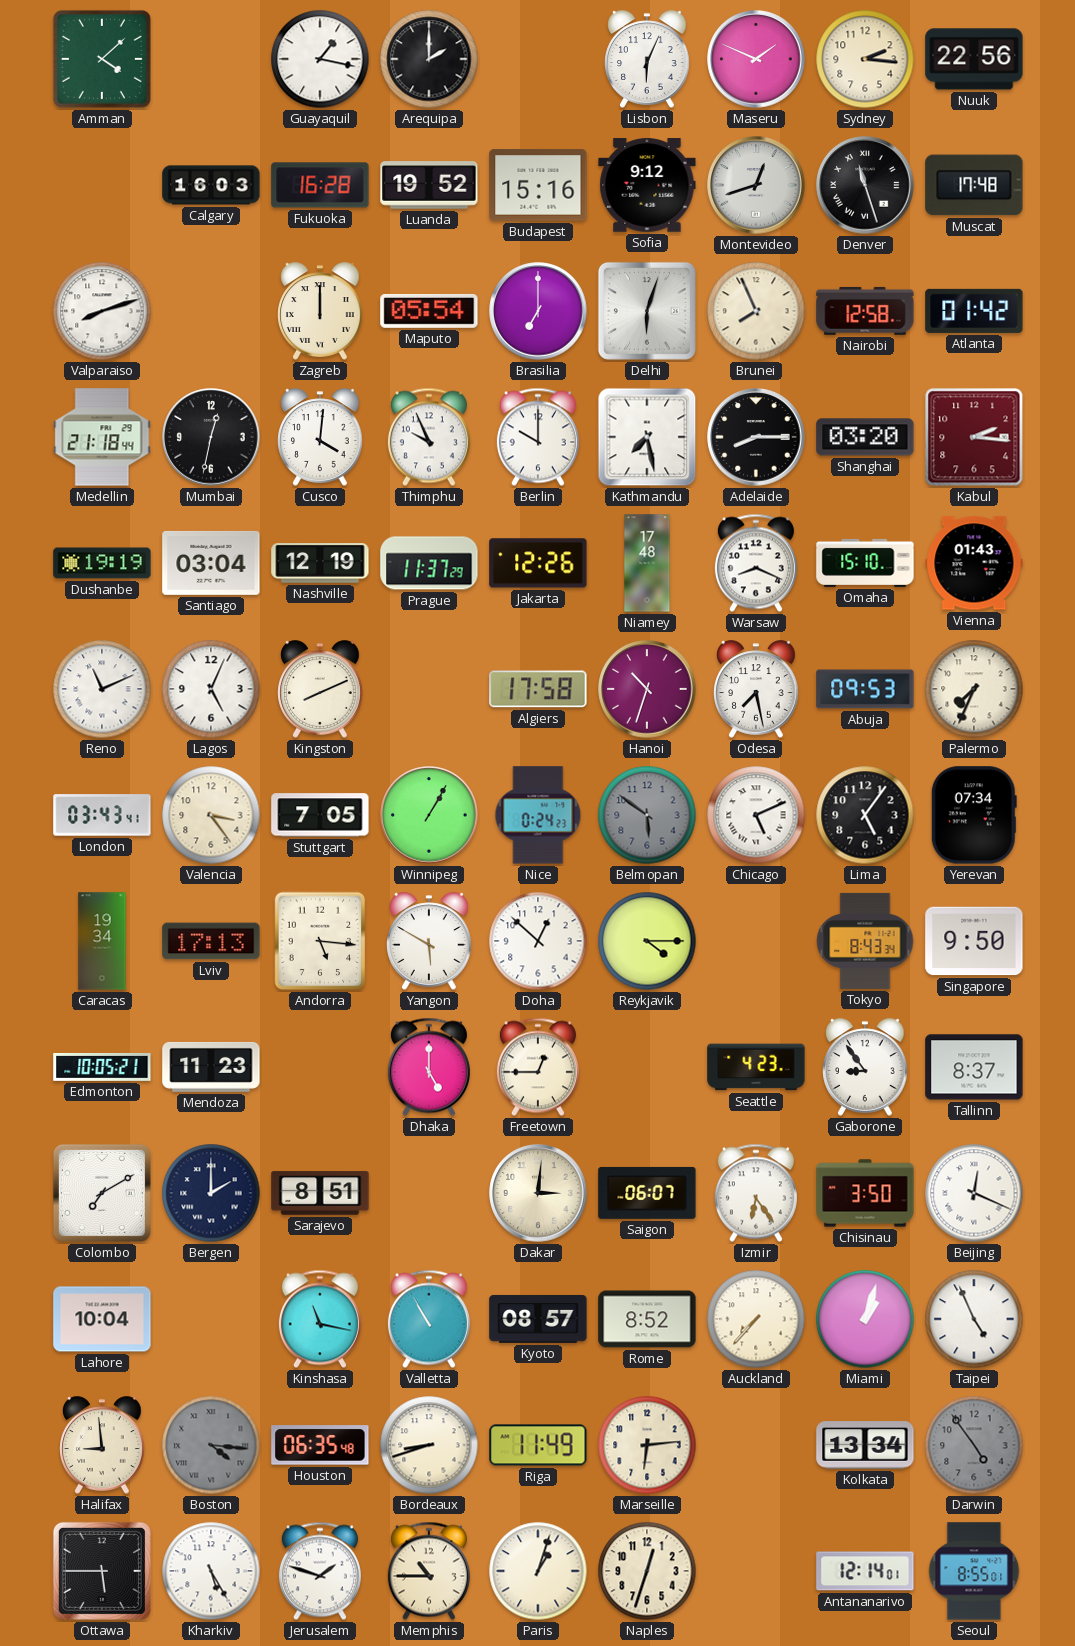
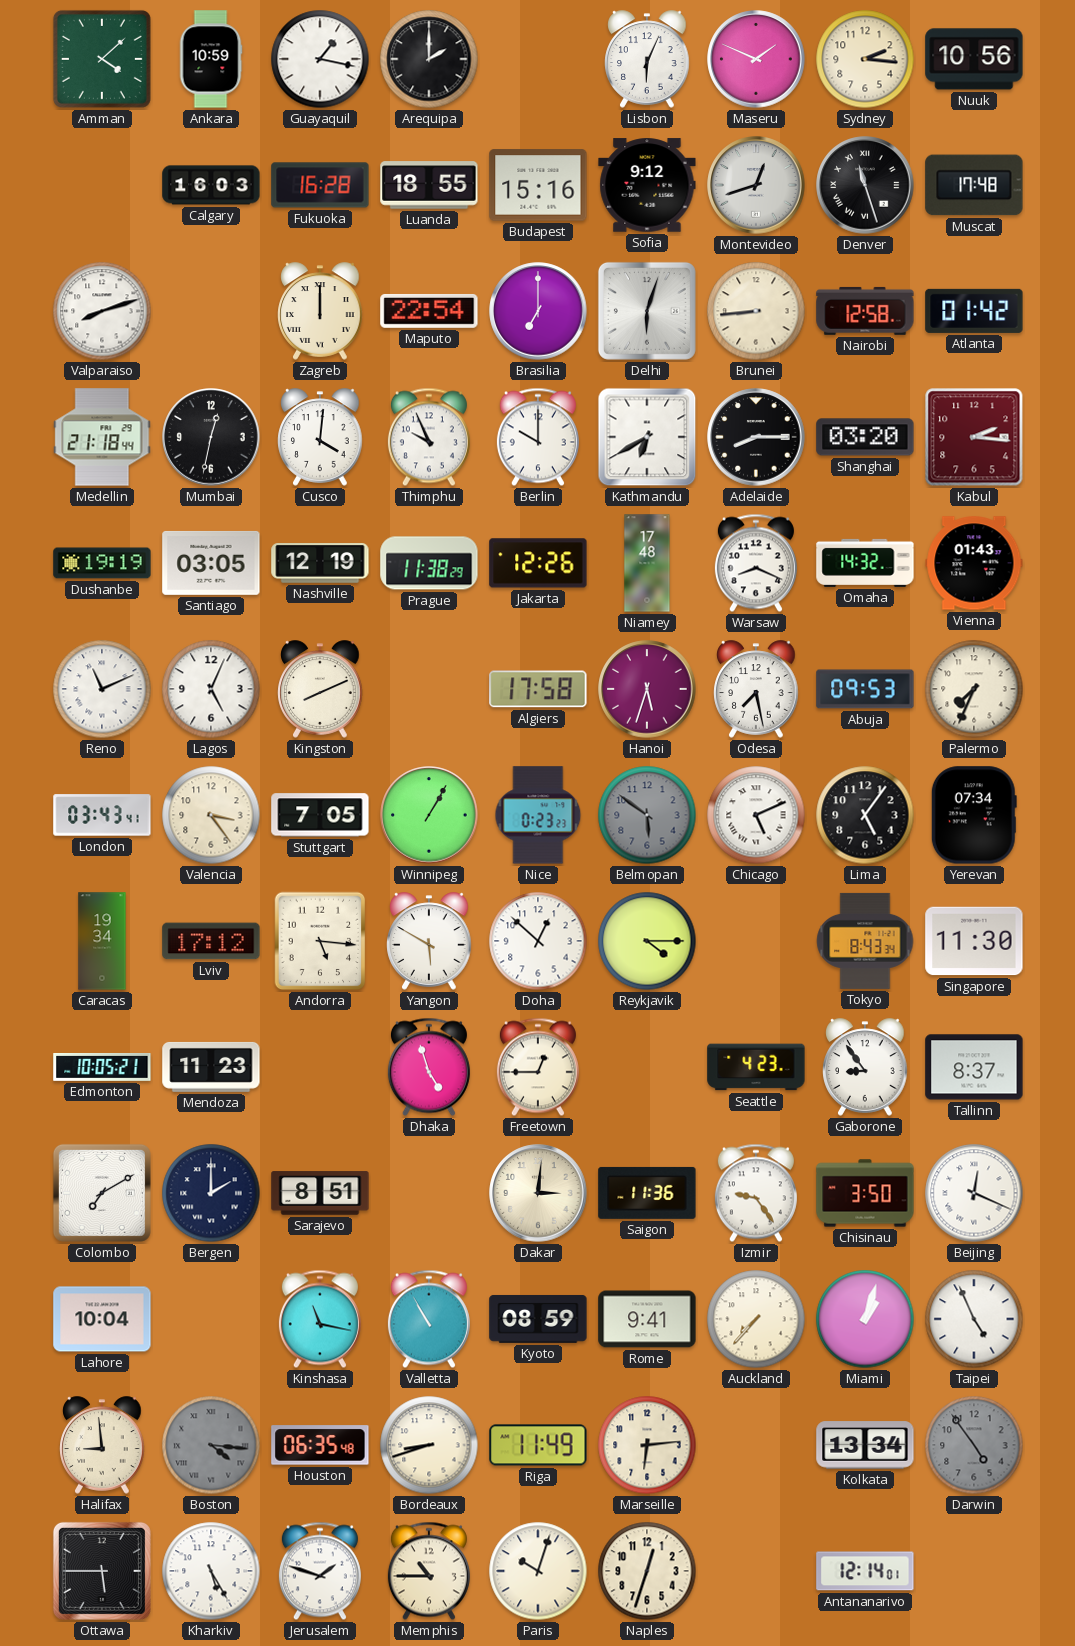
Ankara: none -> 10:59 (211, 59)
Nuuk: 22:56 -> 10:56 (974, 59)
Luanda: 19:52 -> 18:55 (429, 185)
Maputo: 05:54 -> 22:54 (429, 311)
Brunei: 7:56 -> 8:44 (756, 311)
Kathmandu: 7:28 -> 6:40 (647, 437)
Santiago: 03:04 -> 03:05 (211, 563)
Prague: 11:37 -> 11:38 (429, 563)
Omaha: 15:10 -> 14:32 (865, 563)
Hanoi: 10:33 -> 5:33 (647, 689)
Nice: 0:24 -> 0:23 (538, 815)
Lviv: 17:13 -> 17:12 (211, 941)
Singapore: 9:50 -> 11:30 (974, 941)
Dhaka: 5:00 -> 4:57 (429, 1067)
Saigon: 06:07 -> 11:36 (647, 1193)
Izmir: 6:24 -> 9:24 (756, 1193)
Kyoto: 08:57 -> 08:59 (538, 1319)
Rome: 8:52 -> 9:41 (647, 1319)
Paris: 1:03 -> 10:03 (538, 1571)
Seoul: 8:55 -> none (974, 1571)
